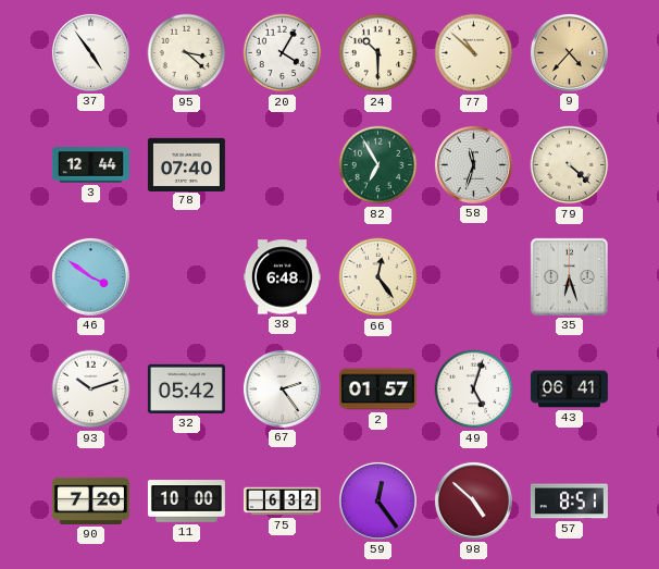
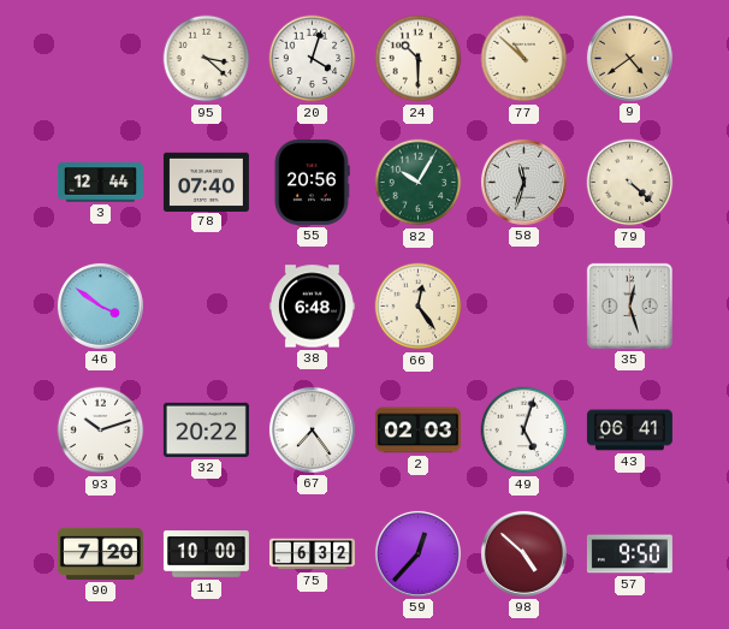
37: 4:54 -> none (90, 52)
20: 4:05 -> 4:03 (313, 59)
9: 4:37 -> 4:39 (629, 58)
55: none -> 20:56 (312, 182)
82: 6:55 -> 10:05 (419, 183)
35: 6:27 -> 12:27 (629, 305)
32: 05:42 -> 20:22 (206, 429)
67: 2:24 -> 7:24 (312, 429)
2: 01:57 -> 02:03 (417, 431)
59: 12:24 -> 12:37 (417, 553)
57: 8:51 -> 9:50 (629, 554)
